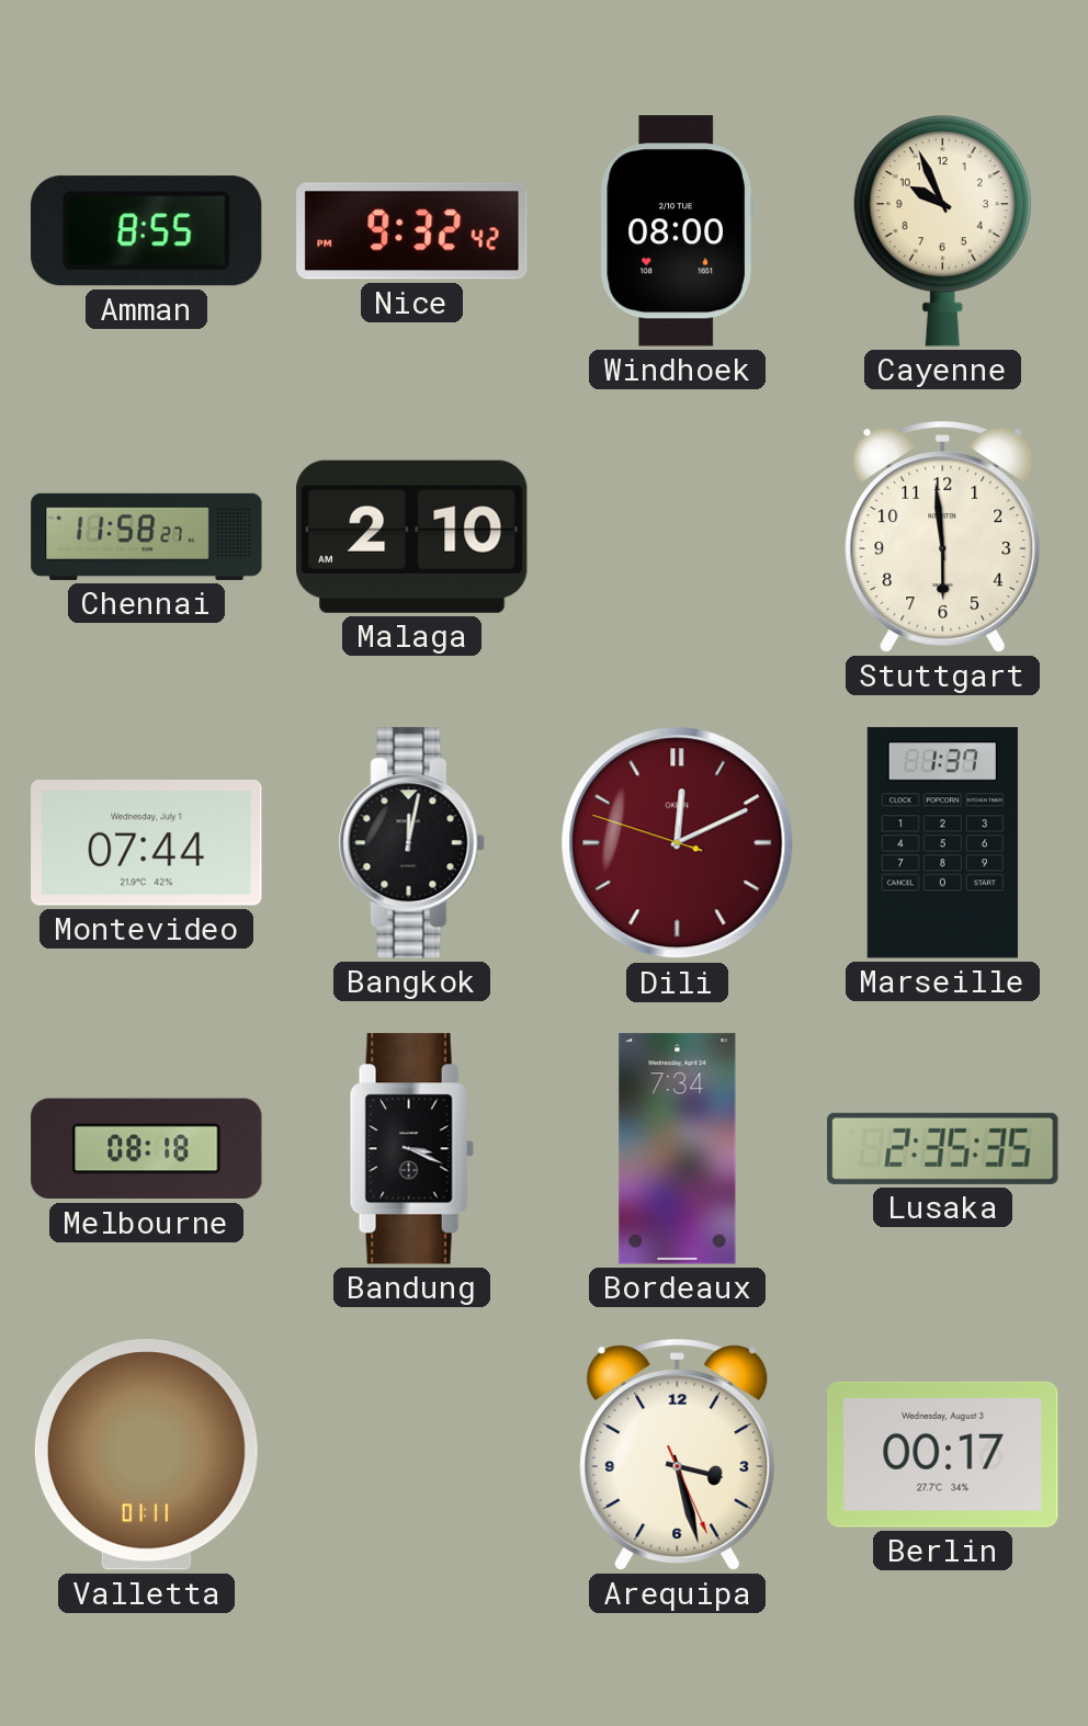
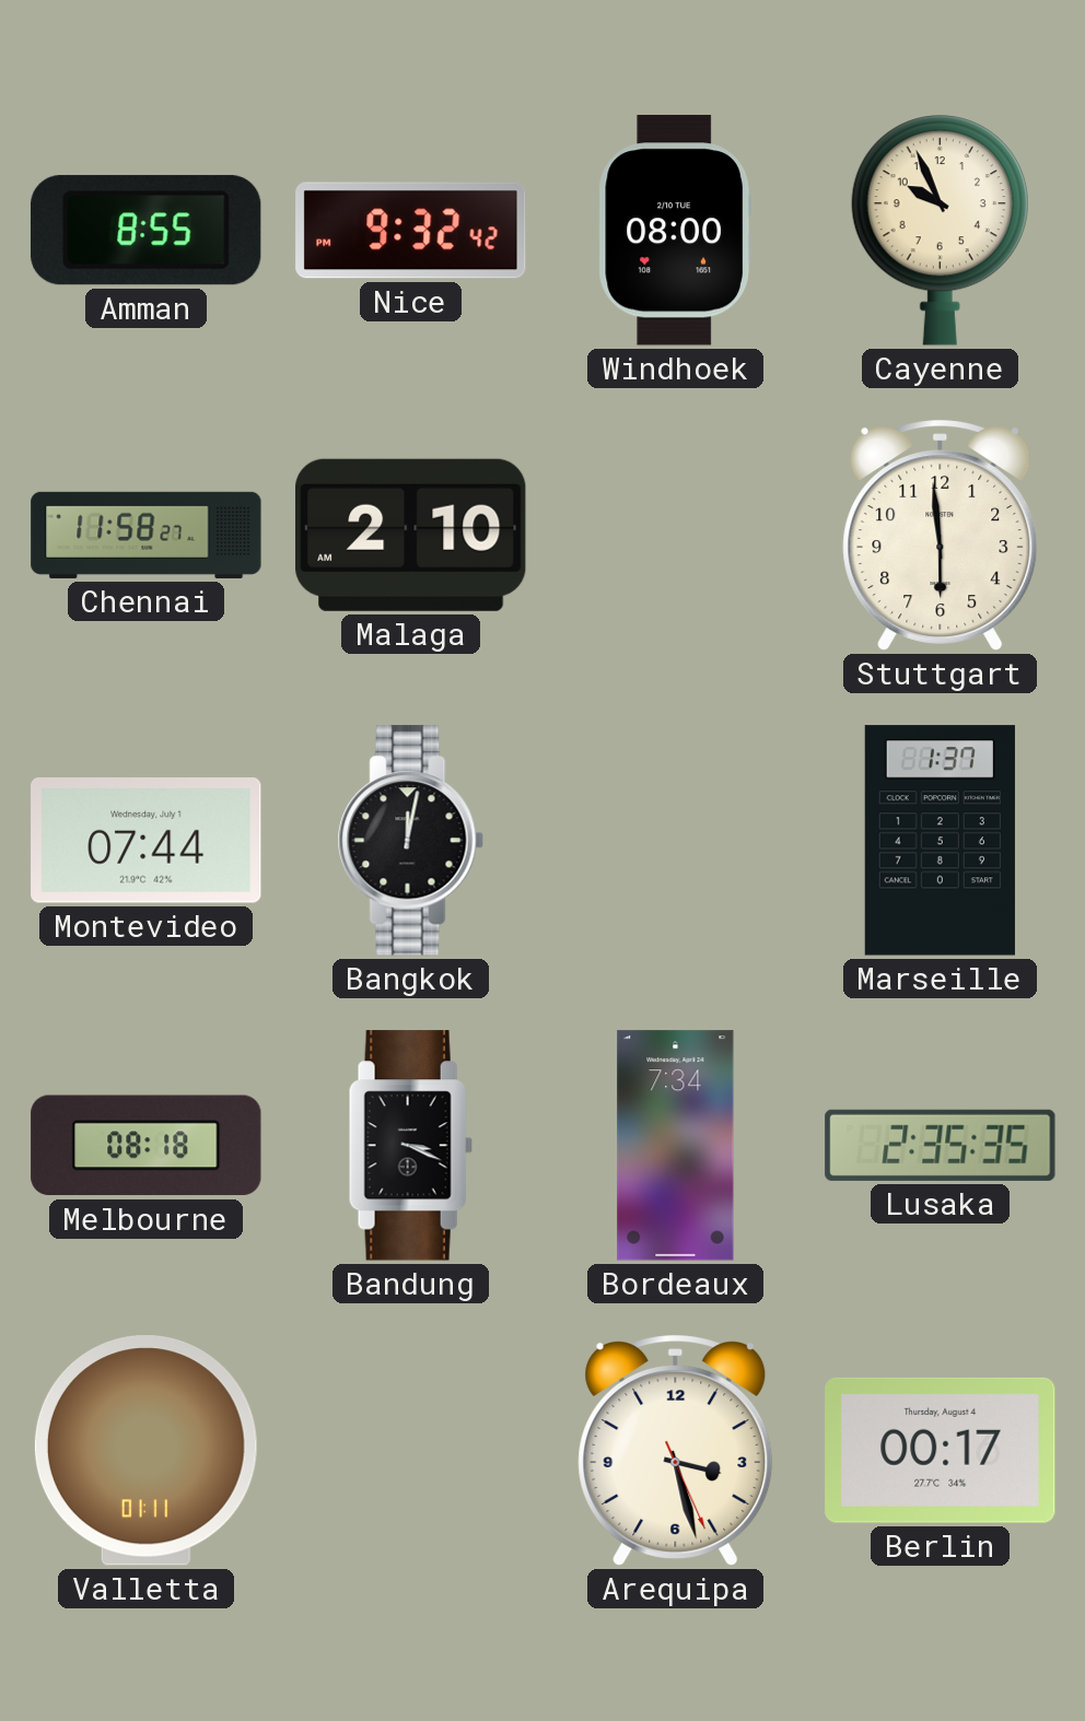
Dili: 12:10 -> none (678, 843)
Berlin date: Wednesday, August 3 -> Thursday, August 4 (941, 1450)
